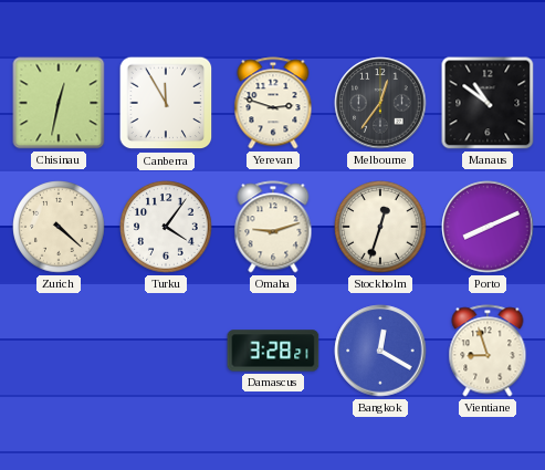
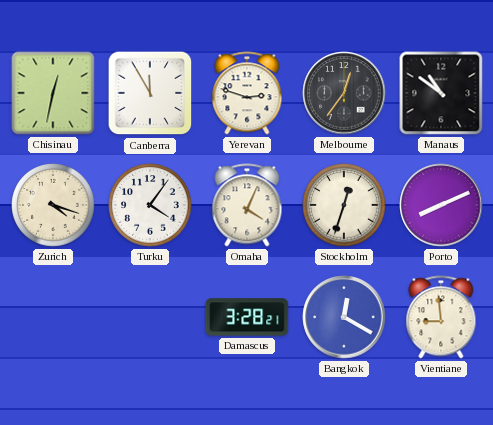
Zurich: 4:22 -> 4:18 (53, 205)
Omaha: 9:12 -> 4:04 (247, 205)
Vientiane: 8:57 -> 8:59 (441, 317)
